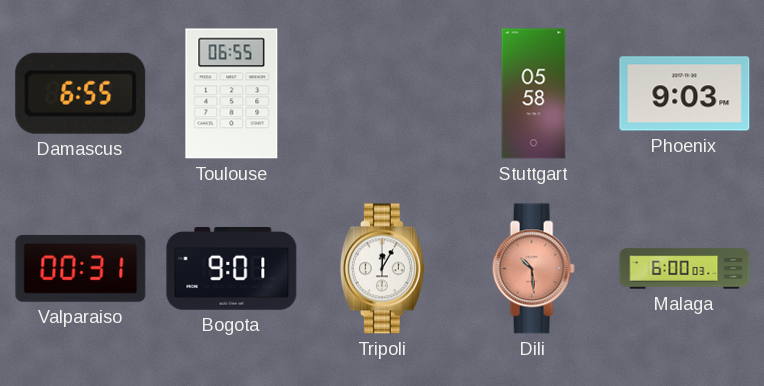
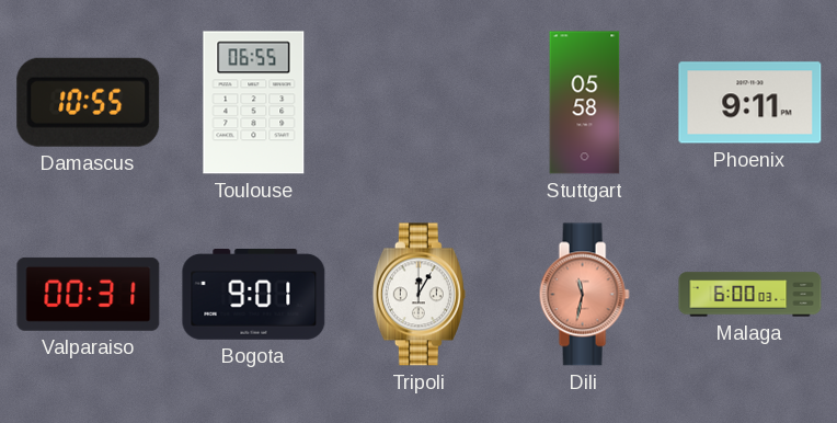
Damascus: 6:55 -> 10:55 (89, 102)
Phoenix: 9:03 -> 9:11 (750, 103)
Dili: 10:29 -> 11:32 (584, 295)
